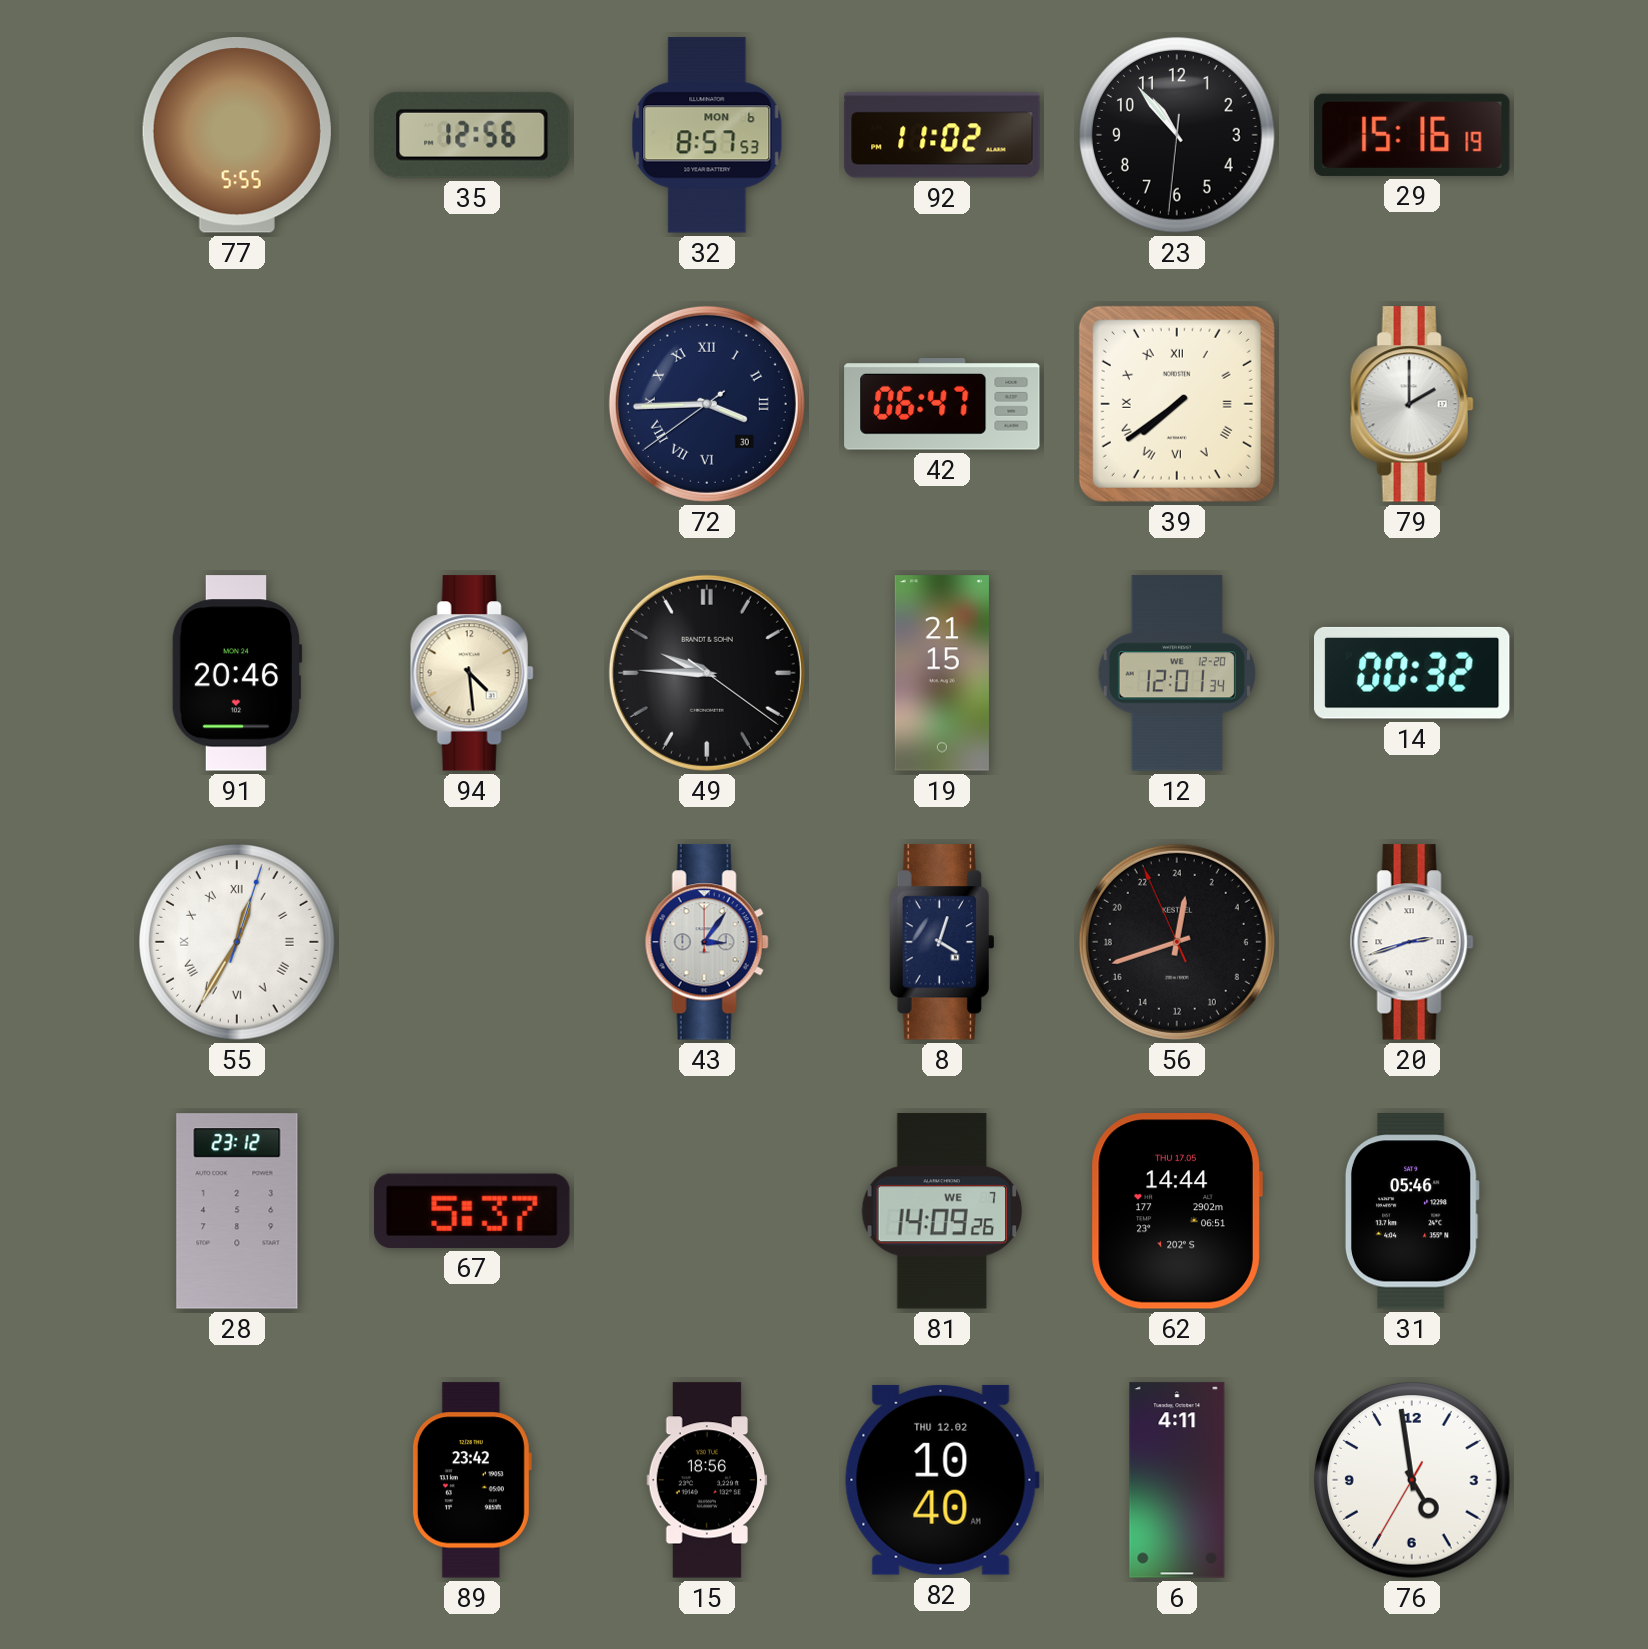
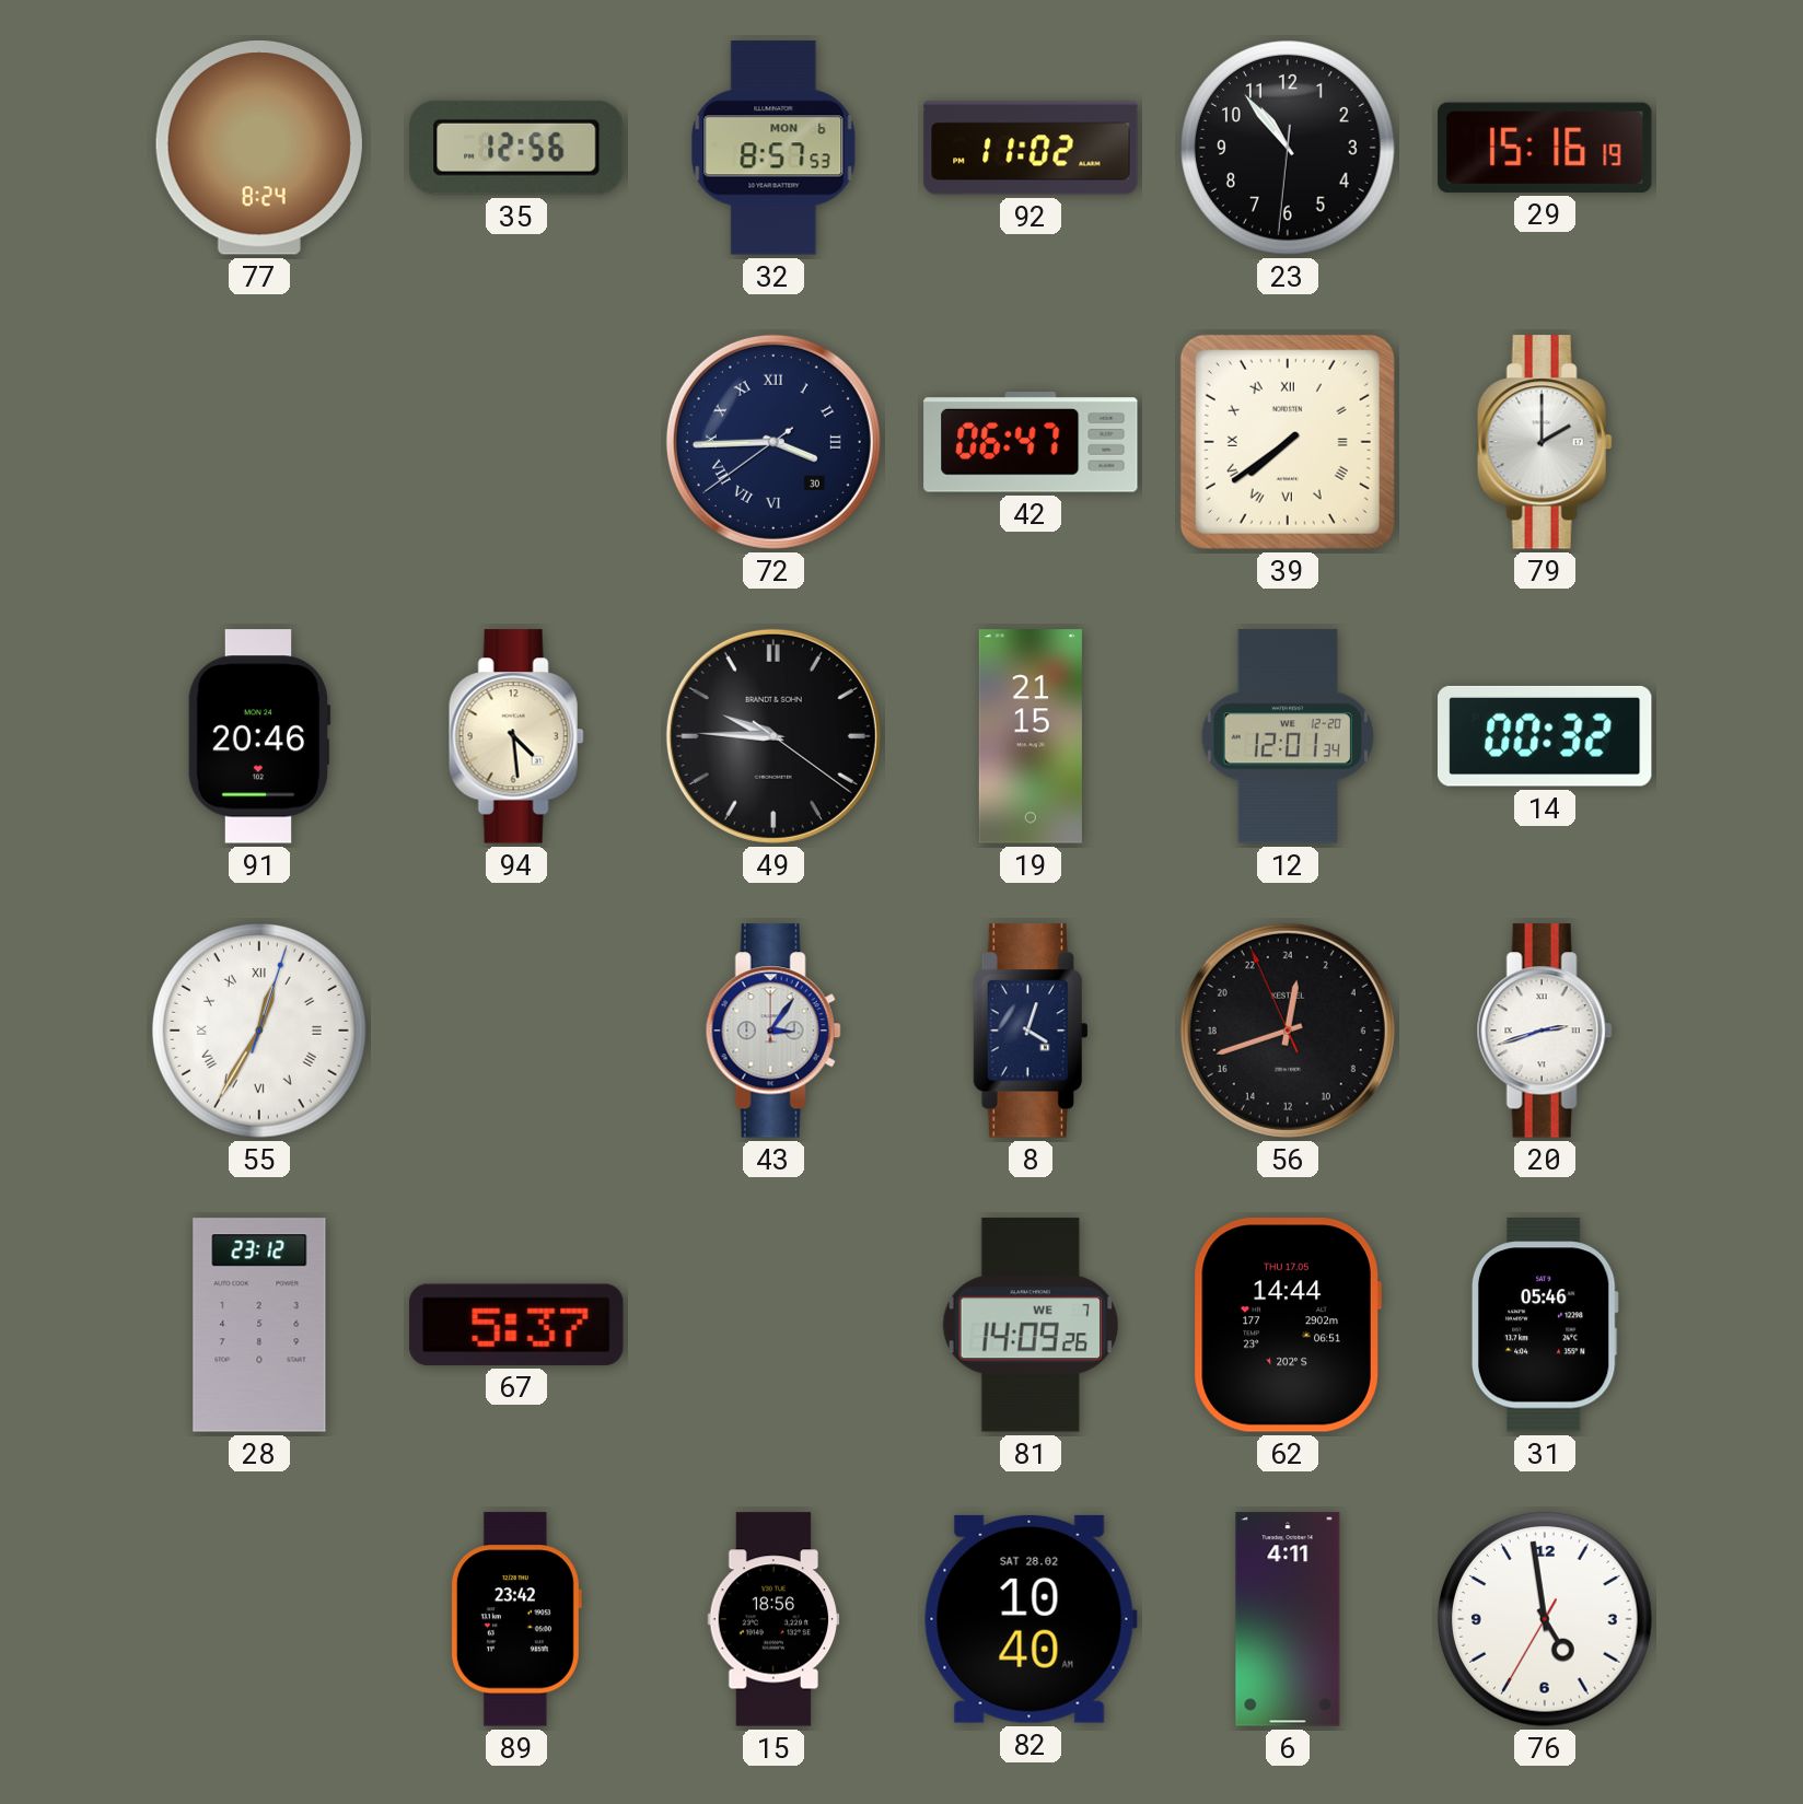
77: 5:55 -> 8:24 (259, 149)
82 date: THU 12.02 -> SAT 28.02 (1031, 1619)
